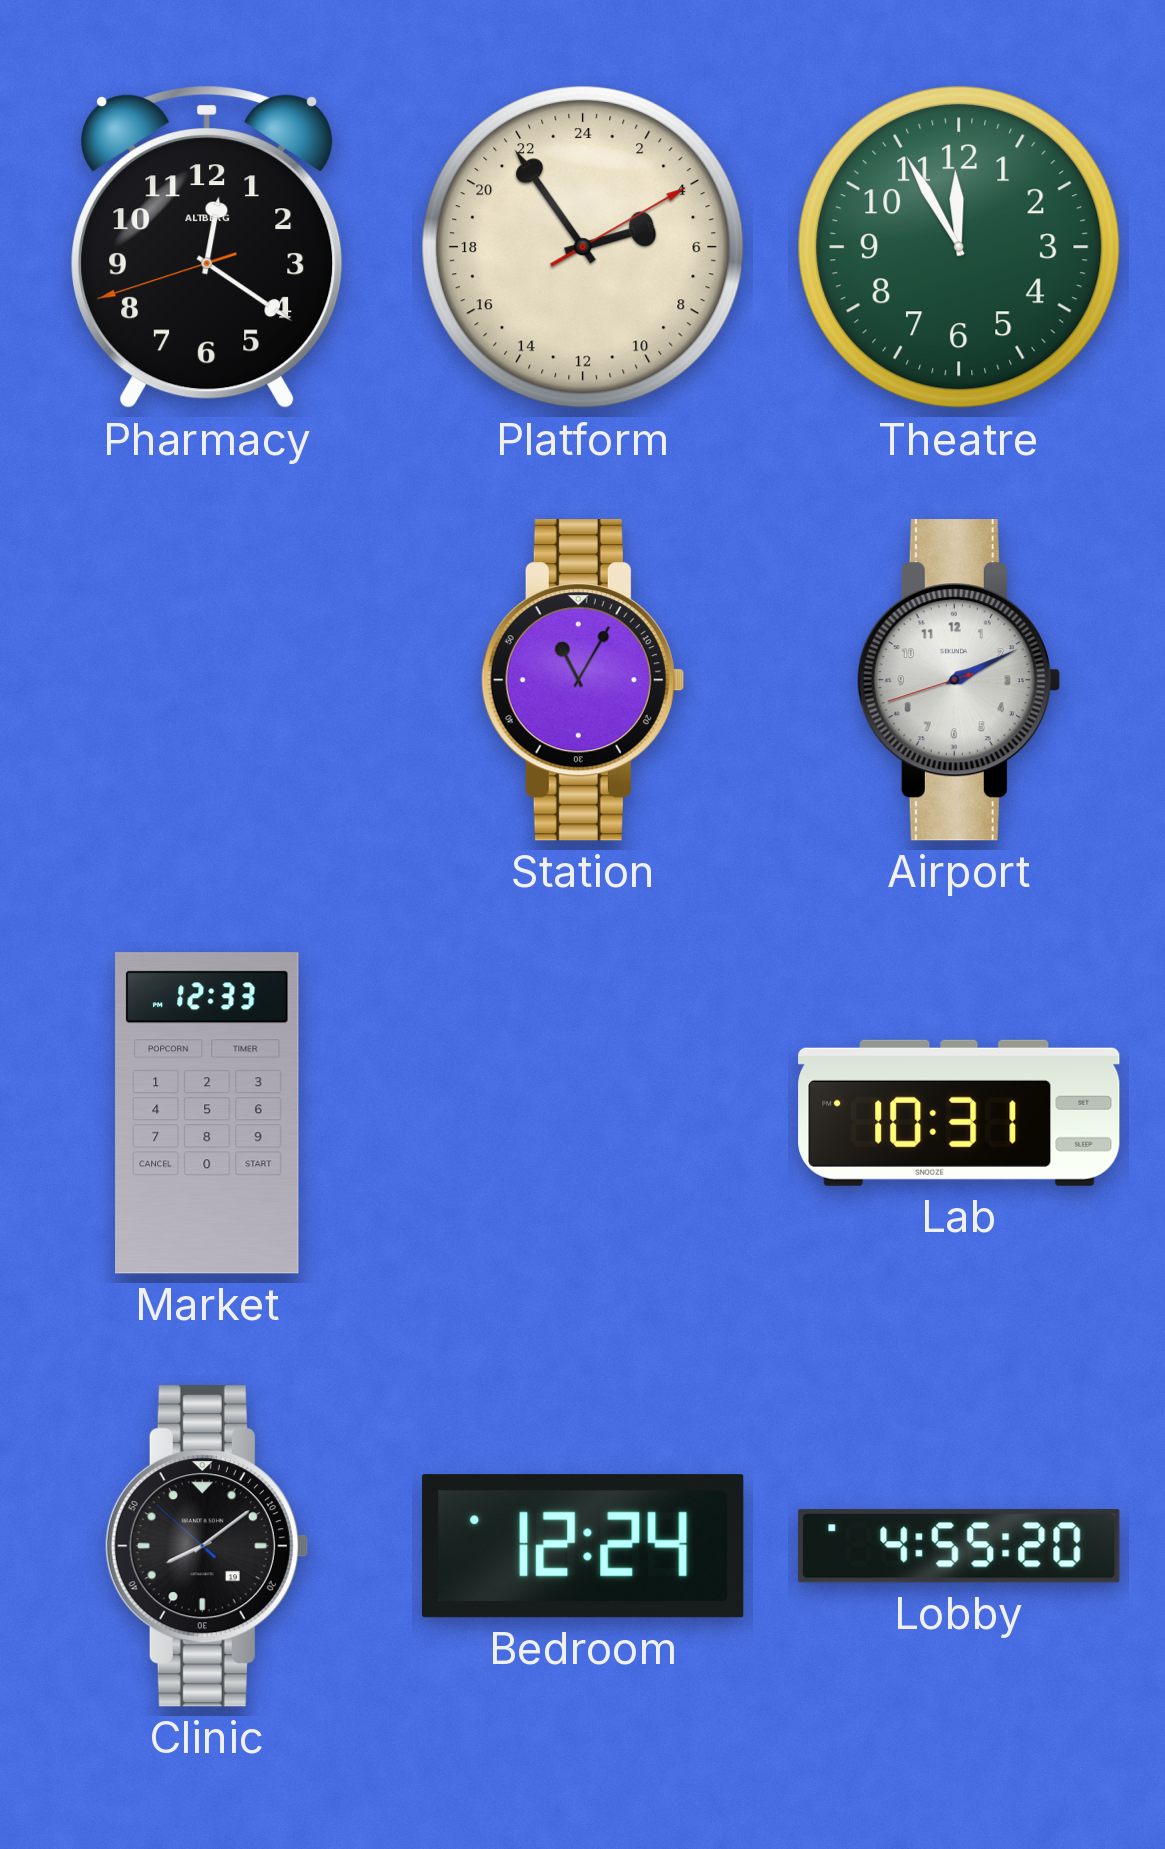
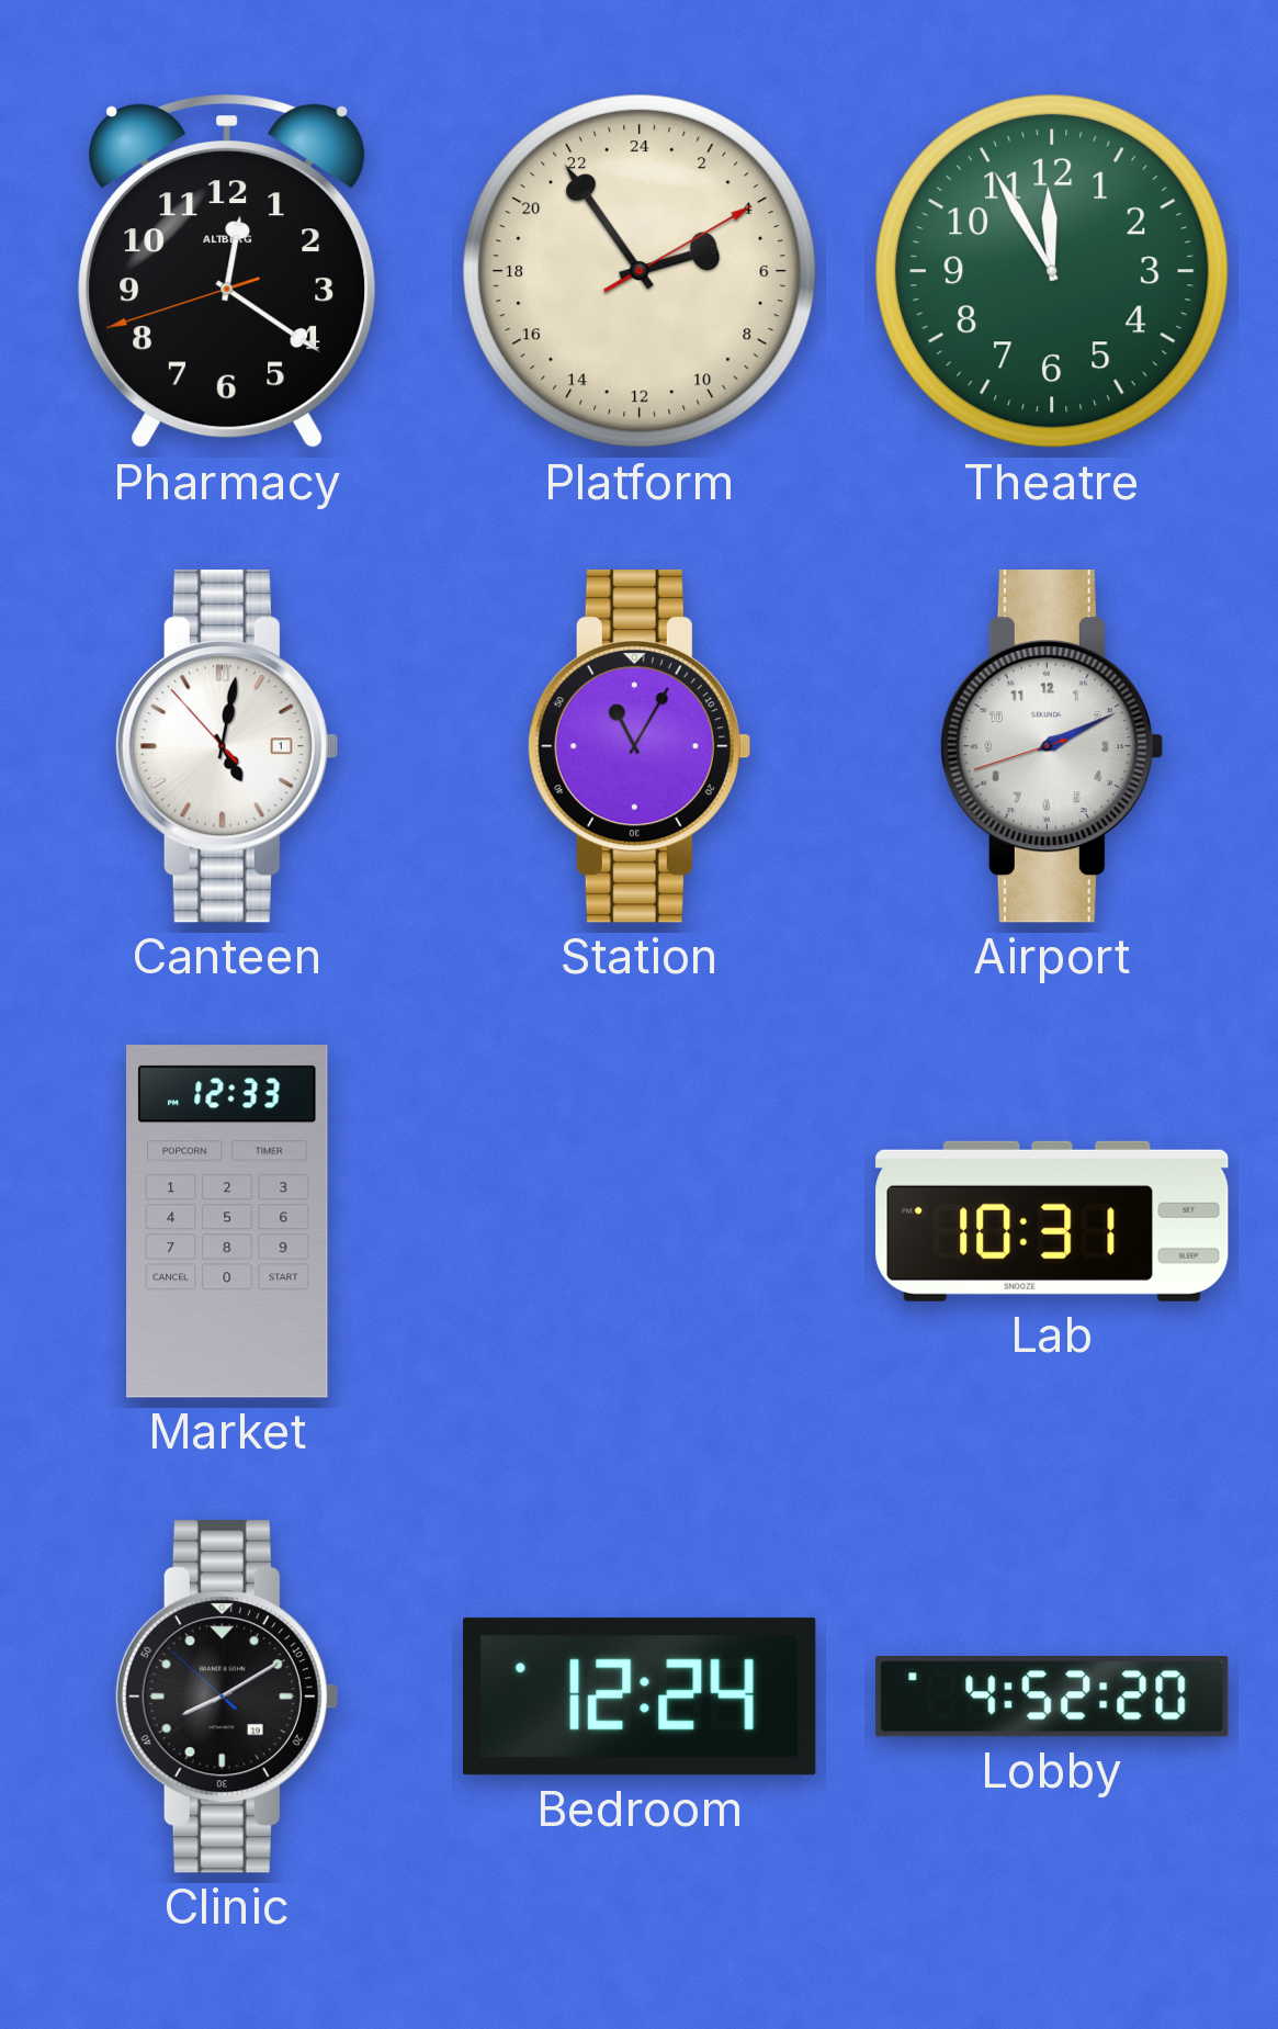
Canteen: none -> 5:01 (226, 746)
Clinic: 8:08 -> 8:09 (226, 1697)
Lobby: 4:55 -> 4:52 (1052, 1698)
